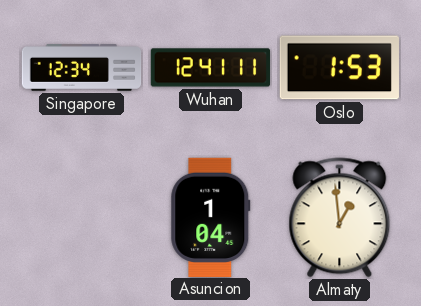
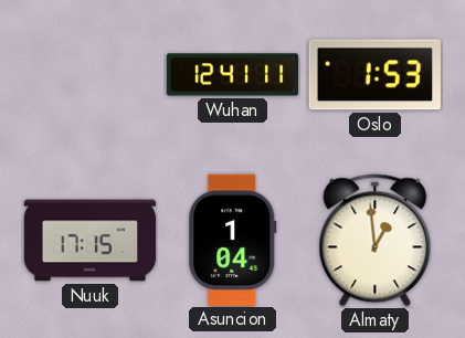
Singapore: 12:34 -> none (82, 68)
Nuuk: none -> 17:15 (91, 241)
